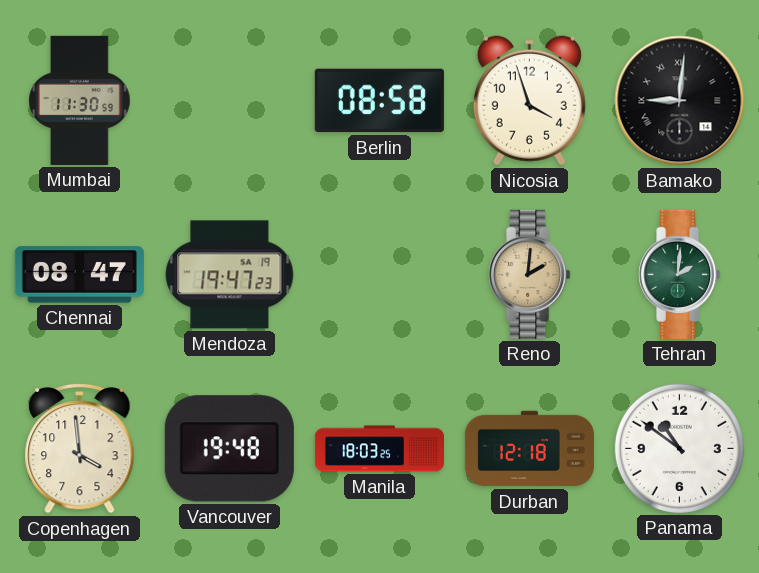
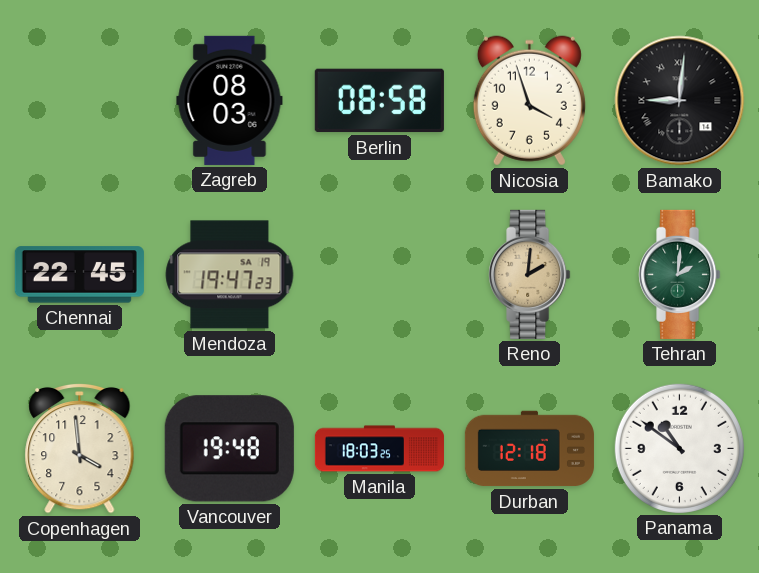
Mumbai: 11:30 -> none (80, 100)
Zagreb: none -> 08:03 (230, 100)
Chennai: 08:47 -> 22:45 (79, 275)
